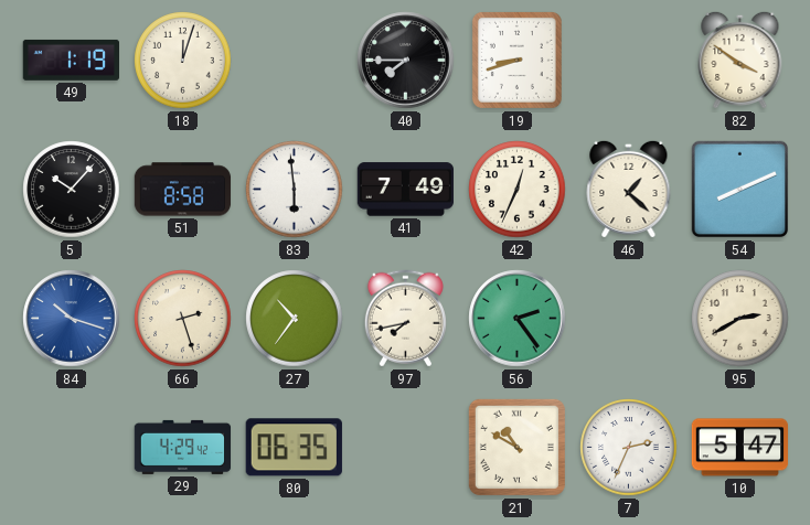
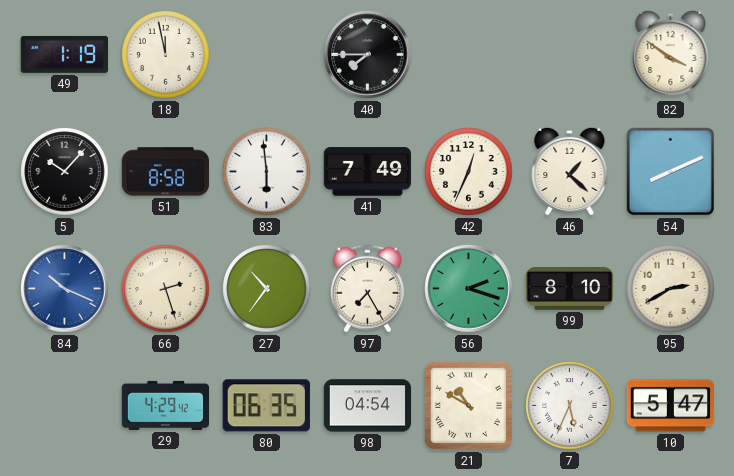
18: 12:03 -> 11:58 (166, 55)
19: 8:42 -> none (516, 60)
84: 10:18 -> 10:19 (65, 289)
97: 7:43 -> 7:25 (367, 289)
56: 2:24 -> 2:18 (469, 289)
99: none -> 8:10 (570, 289)
98: none -> 04:54 (368, 406)
7: 2:34 -> 5:34 (570, 406)
